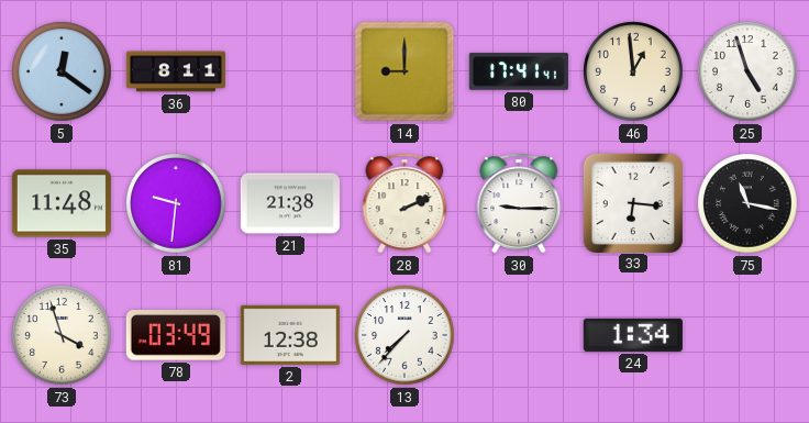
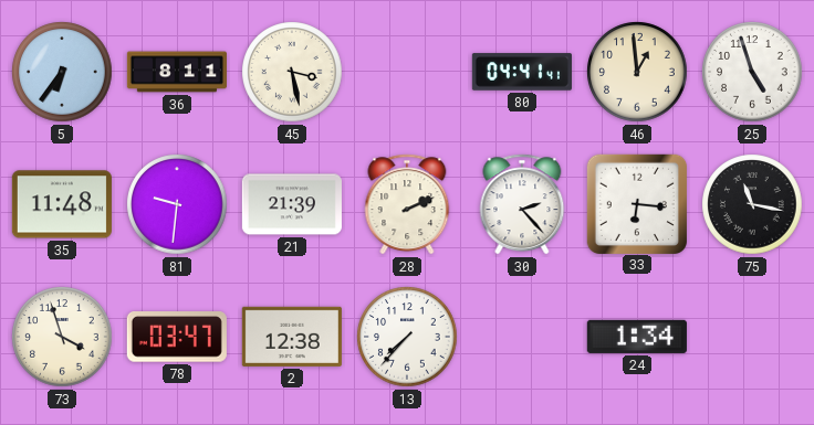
5: 12:21 -> 6:36 (62, 72)
45: none -> 3:28 (292, 72)
14: 9:00 -> none (404, 71)
80: 17:41 -> 04:41 (522, 72)
21: 21:38 -> 21:39 (292, 204)
30: 9:15 -> 2:23 (522, 204)
78: 03:49 -> 03:47 (177, 338)
